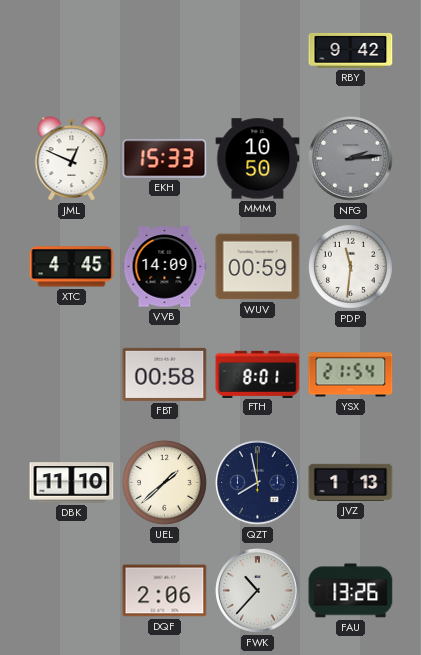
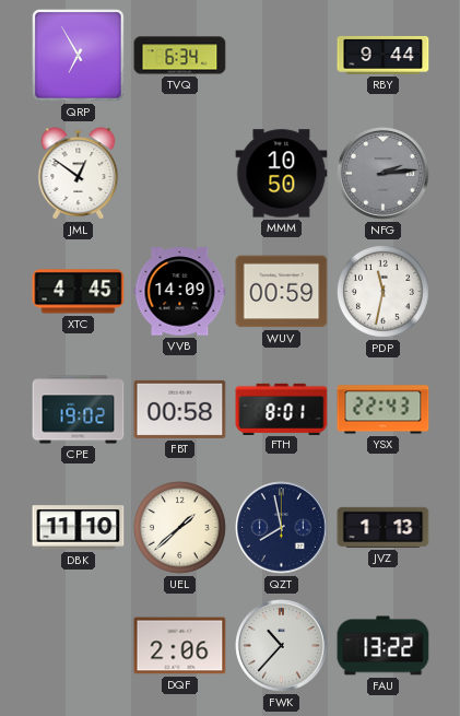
QRP: none -> 6:55 (79, 56)
TVQ: none -> 6:34 (180, 56)
RBY: 9:42 -> 9:44 (384, 55)
JML: 12:49 -> 12:51 (79, 174)
EKH: 15:33 -> none (165, 159)
PDP: 11:31 -> 11:32 (382, 291)
CPE: none -> 19:02 (79, 410)
YSX: 21:54 -> 22:43 (384, 410)
FAU: 13:26 -> 13:22 (384, 646)
